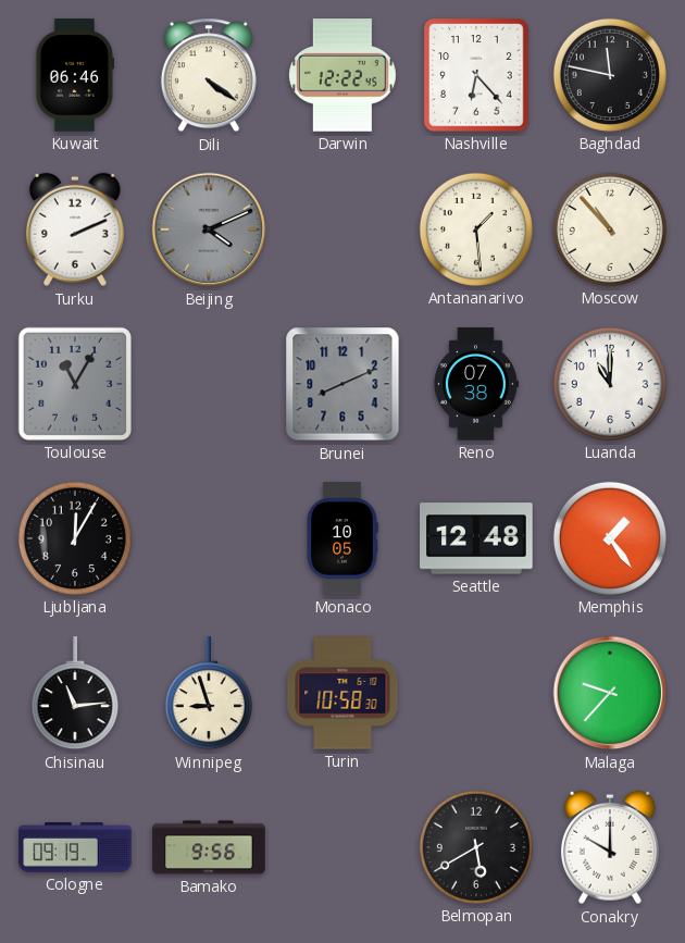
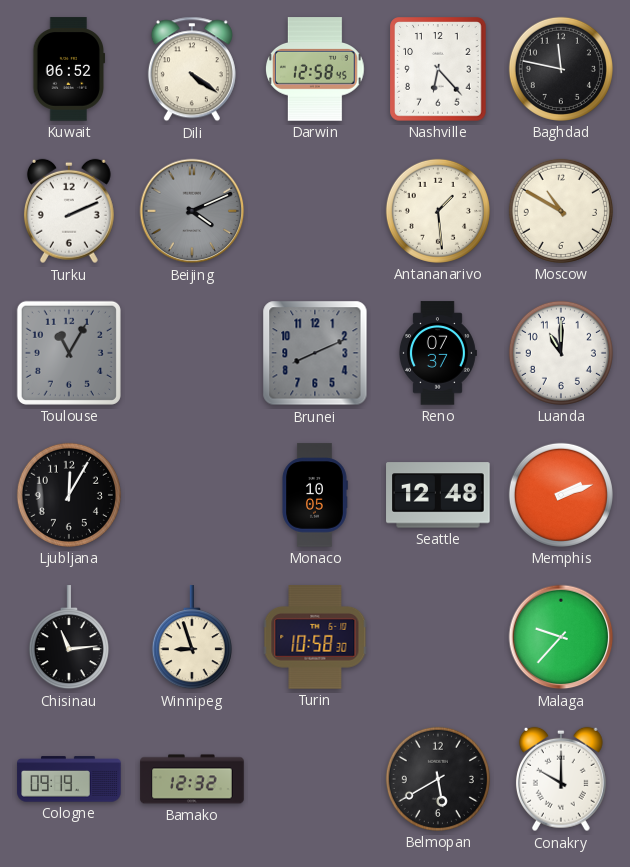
Kuwait: 06:46 -> 06:52 (69, 69)
Darwin: 12:22 -> 12:58 (316, 69)
Moscow: 10:53 -> 10:50 (561, 211)
Reno: 07:38 -> 07:37 (437, 353)
Memphis: 1:24 -> 2:12 (561, 495)
Bamako: 9:56 -> 12:32 (192, 779)
